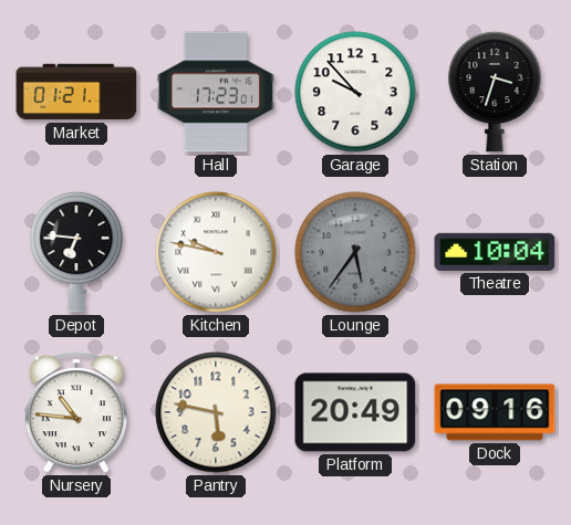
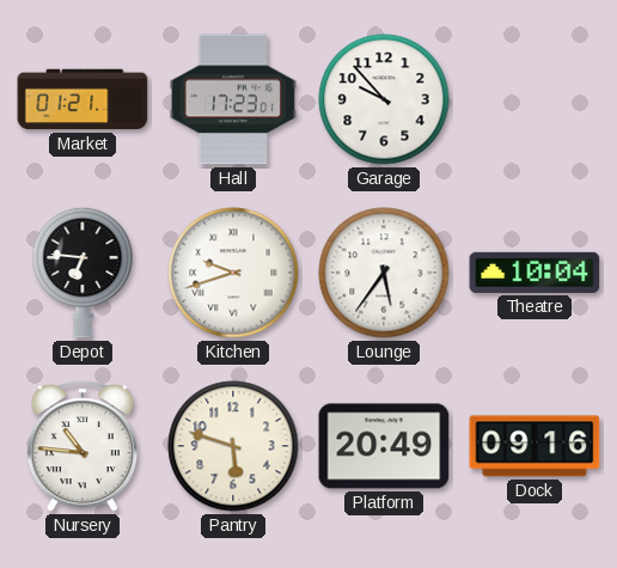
Station: 3:33 -> none (495, 92)
Kitchen: 9:47 -> 9:42 (233, 273)
Lounge dial: grey -> white (384, 273)
Pantry: 5:47 -> 5:48 (233, 446)
